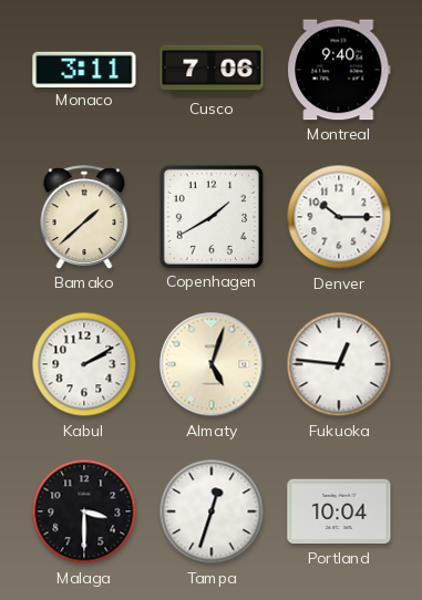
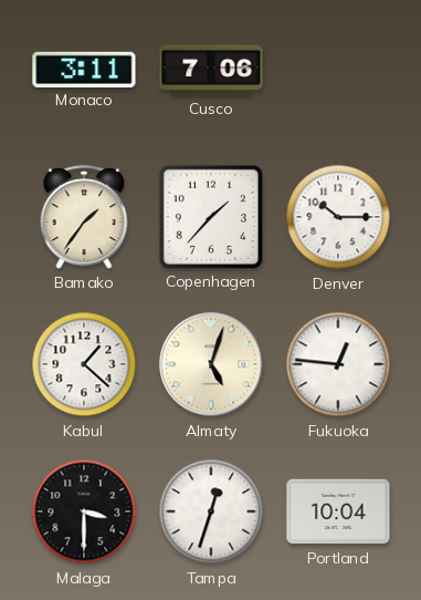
Montreal: 9:40 -> none (339, 70)
Bamako: 1:38 -> 1:36 (84, 217)
Copenhagen: 1:40 -> 1:37 (210, 216)
Kabul: 2:10 -> 1:22 (84, 364)
